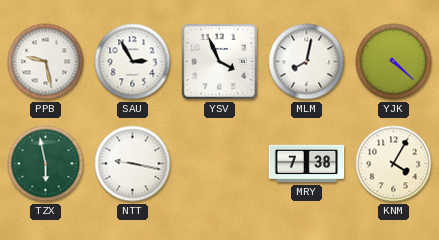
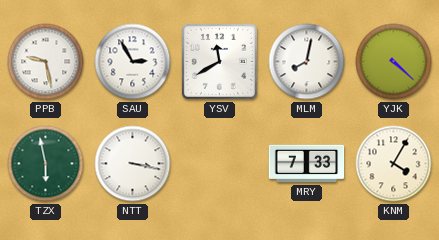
YSV: 3:56 -> 11:40 (219, 61)
NTT: 9:17 -> 3:17 (133, 164)
MRY: 7:38 -> 7:33 (307, 164)
